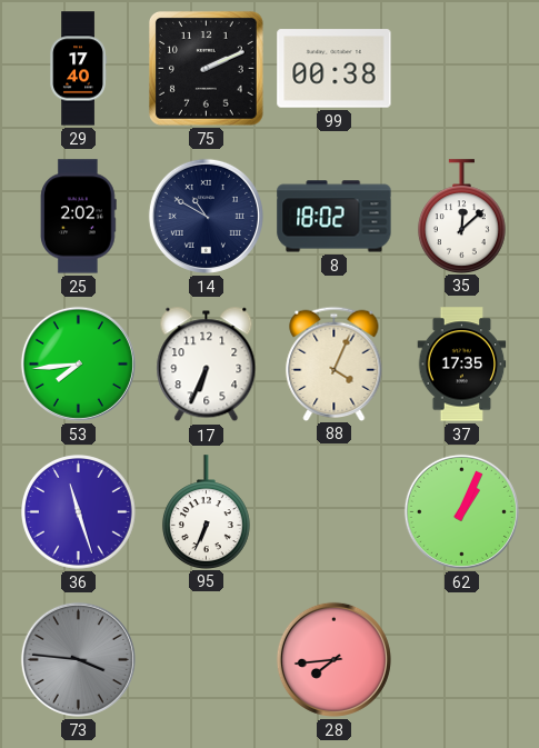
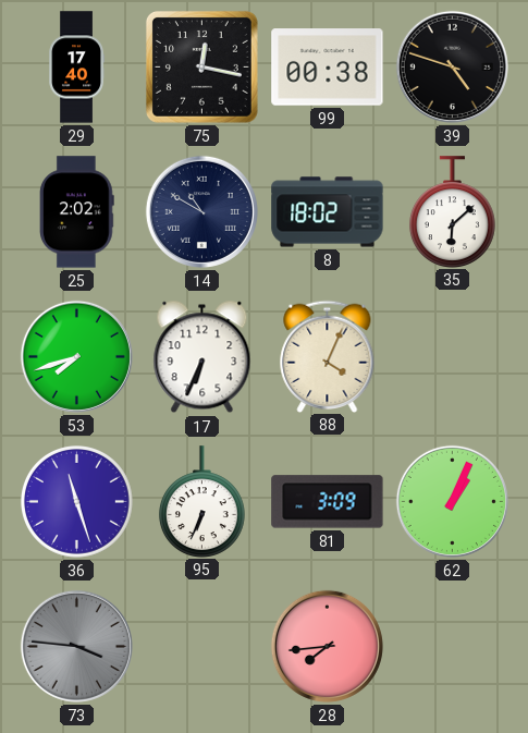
75: 2:11 -> 12:17 (201, 66)
39: none -> 4:48 (452, 66)
35: 12:08 -> 6:08 (452, 211)
53: 7:44 -> 7:42 (76, 356)
37: 17:35 -> none (462, 365)
81: none -> 3:09 (328, 502)
